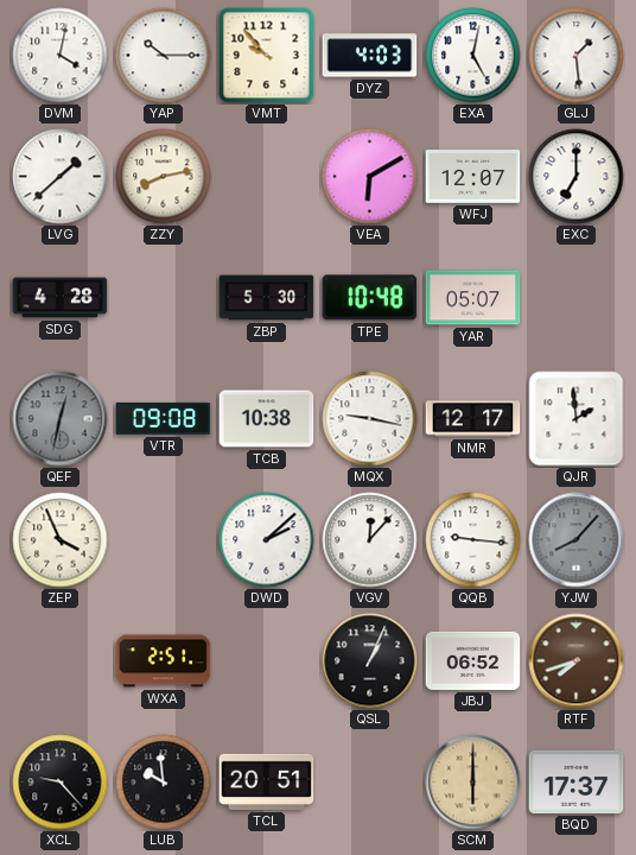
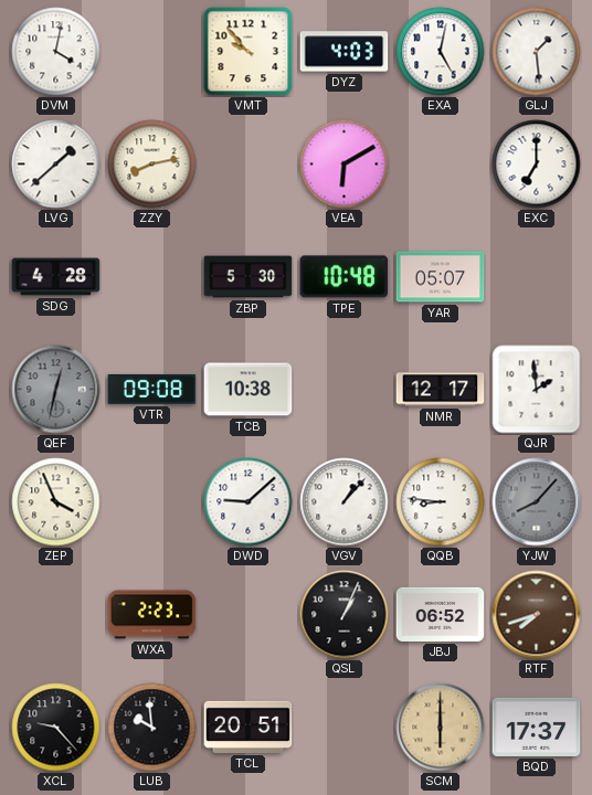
YAP: 10:15 -> none (164, 56)
WFJ: 12:07 -> none (473, 177)
MQX: 9:17 -> none (370, 419)
DWD: 2:08 -> 9:08 (249, 502)
VGV: 12:07 -> 1:07 (345, 502)
QQB: 9:16 -> 8:46 (441, 502)
WXA: 2:51 -> 2:23 (152, 615)
